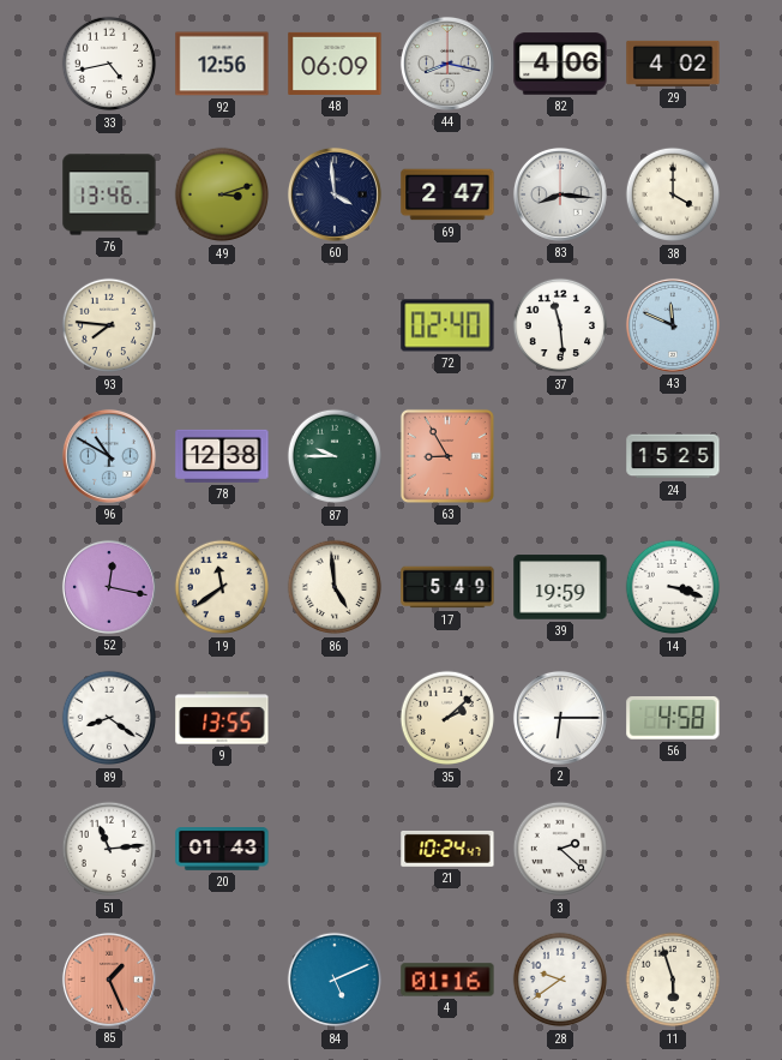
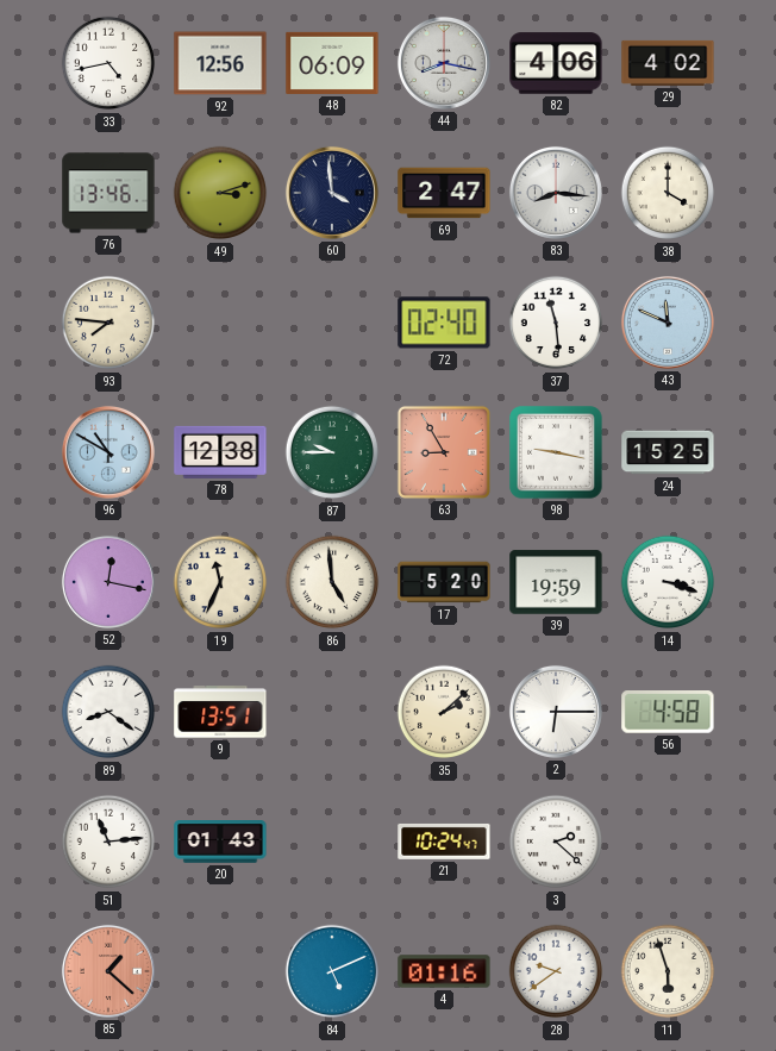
98: none -> 9:17 (556, 452)
19: 11:39 -> 11:34 (220, 582)
17: 5:49 -> 5:20 (444, 582)
9: 13:55 -> 13:51 (220, 712)
85: 1:26 -> 1:22 (108, 971)
